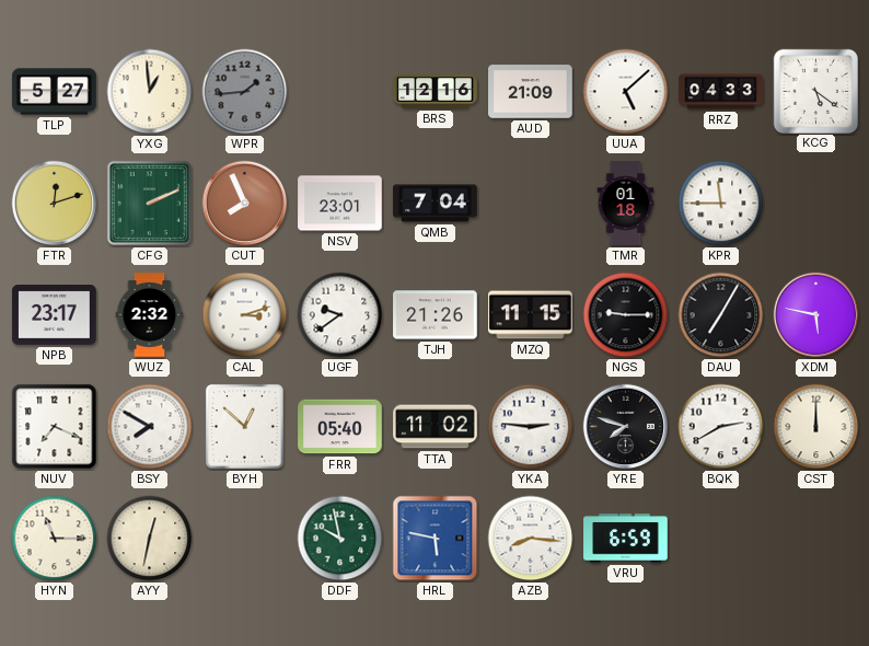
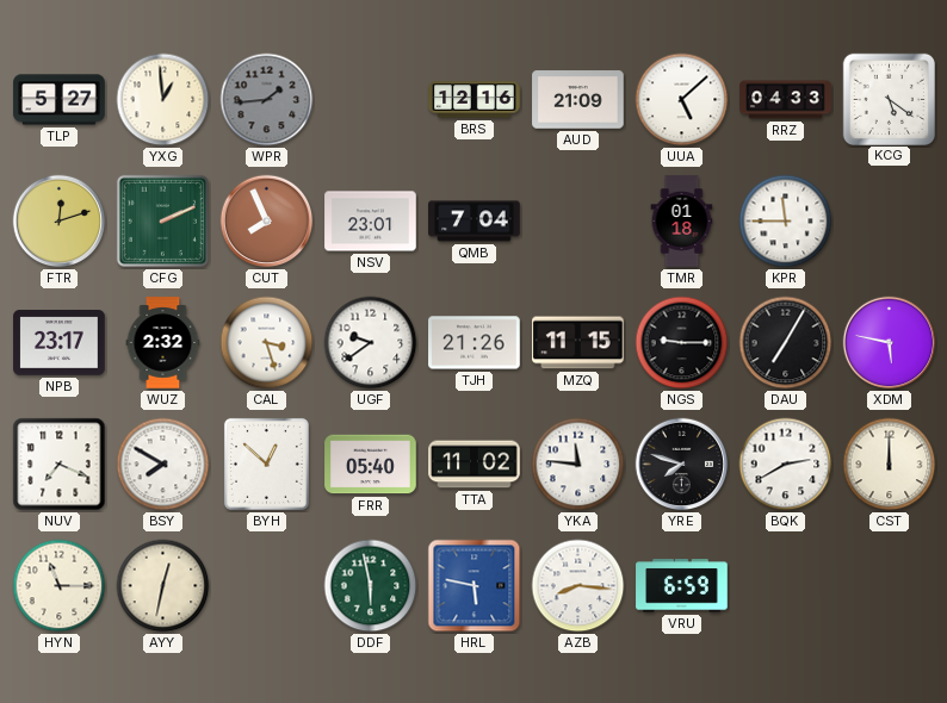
CAL: 3:12 -> 3:27 (267, 343)
YKA: 2:46 -> 11:46 (578, 465)
DDF: 9:58 -> 5:58 (371, 586)
